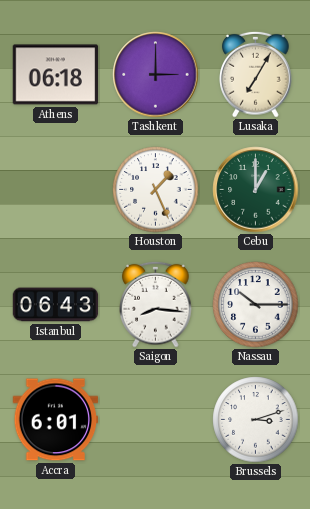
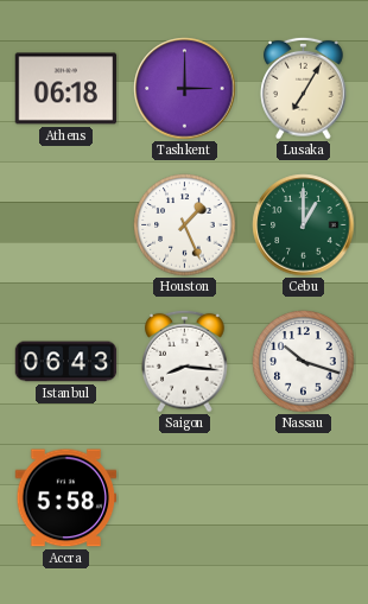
Nassau: 10:15 -> 10:18 (304, 362)
Accra: 6:01 -> 5:58 (66, 498)
Brussels: 3:12 -> none (256, 420)
